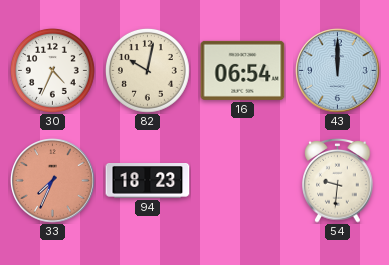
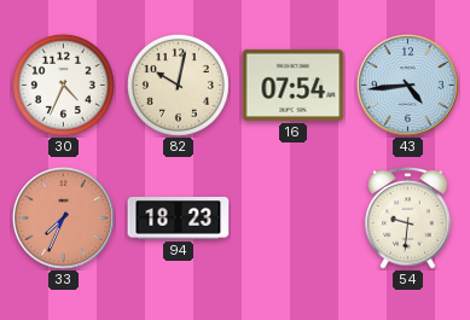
16: 06:54 -> 07:54 (294, 85)
43: 12:00 -> 4:44 (408, 86)
